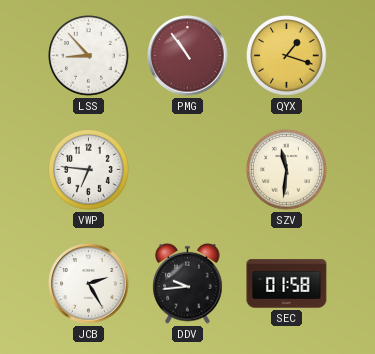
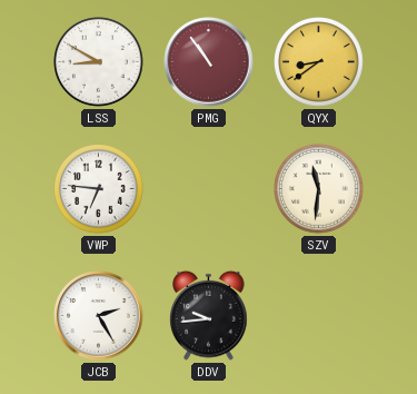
LSS: 8:53 -> 8:50 (99, 62)
QYX: 1:18 -> 8:39 (319, 62)
SEC: 01:58 -> none (287, 284)
